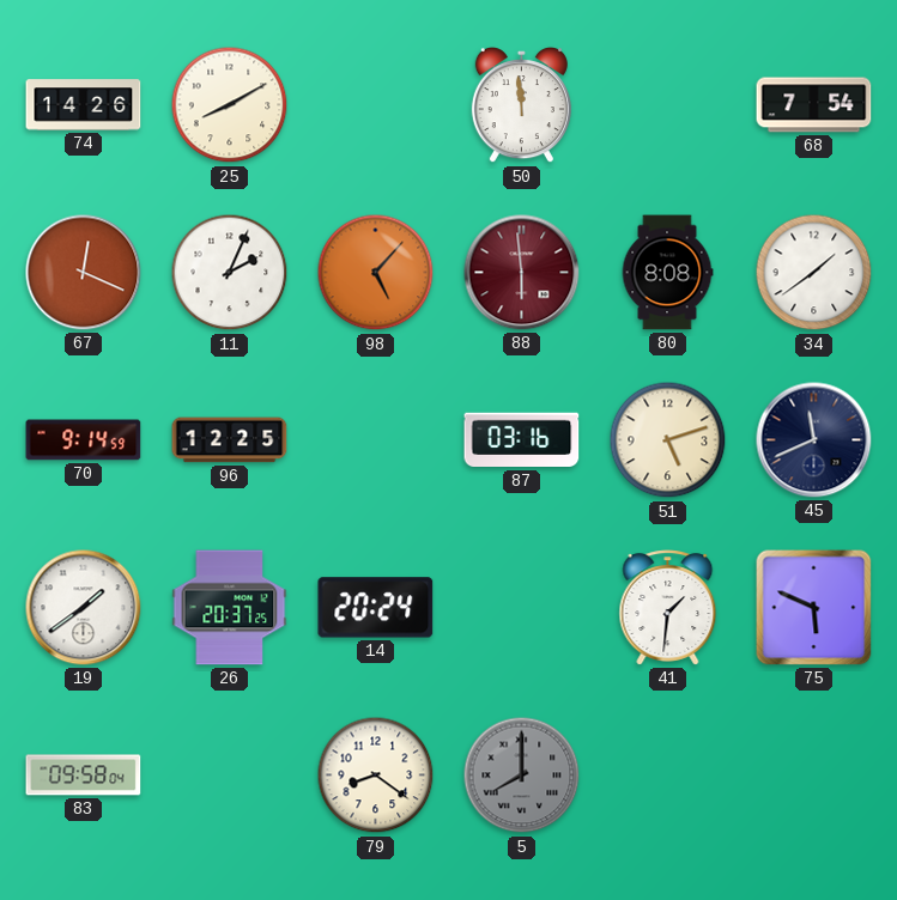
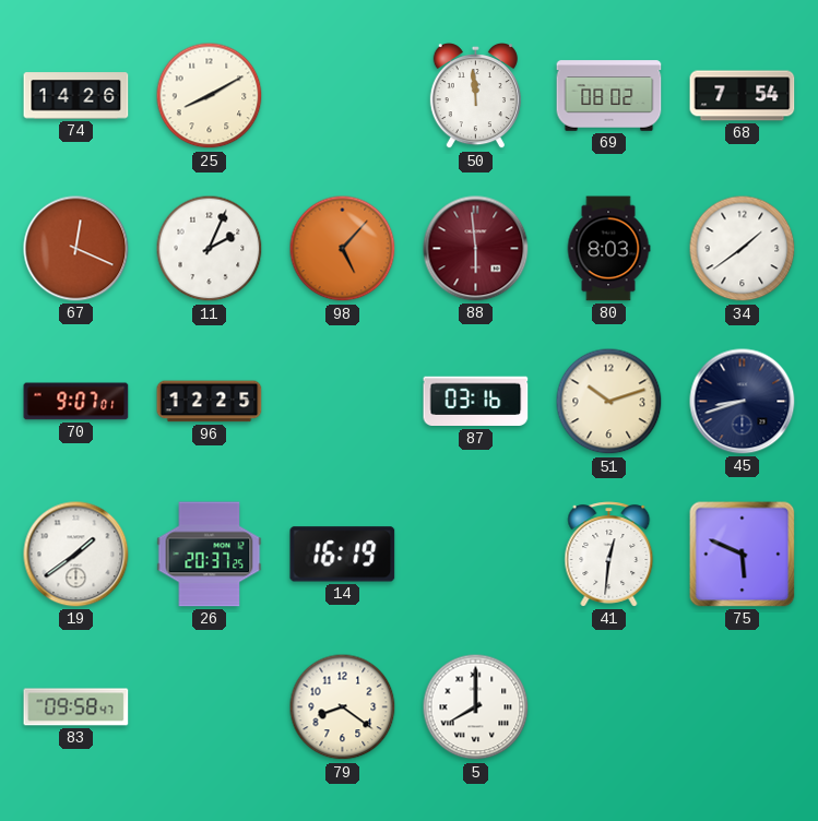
69: none -> 08:02 (609, 96)
80: 8:08 -> 8:03 (608, 249)
70: 9:14 -> 9:07 (76, 402)
51: 5:12 -> 10:12 (609, 402)
45: 11:41 -> 8:42 (743, 402)
14: 20:24 -> 16:19 (343, 555)
41: 1:31 -> 12:31 (609, 555)
83: 09:58:04 -> 09:58:47 (76, 707)
5 dial: grey -> white (476, 707)
